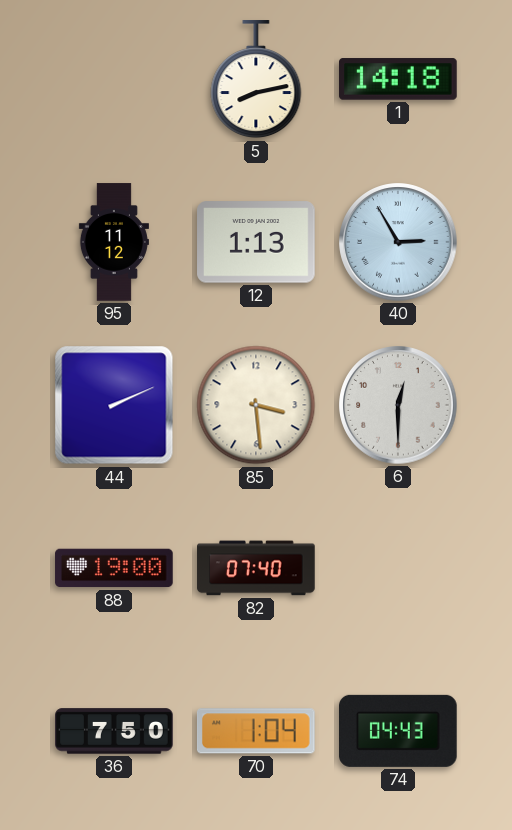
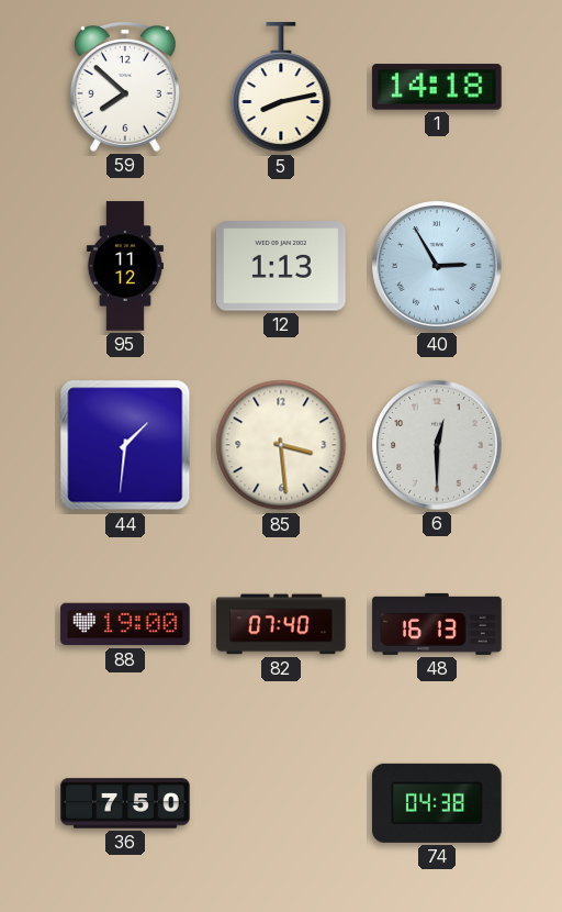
59: none -> 7:52 (125, 87)
44: 2:11 -> 1:31 (125, 445)
48: none -> 16:13 (437, 624)
70: 1:04 -> none (256, 731)
74: 04:43 -> 04:38 (438, 803)
